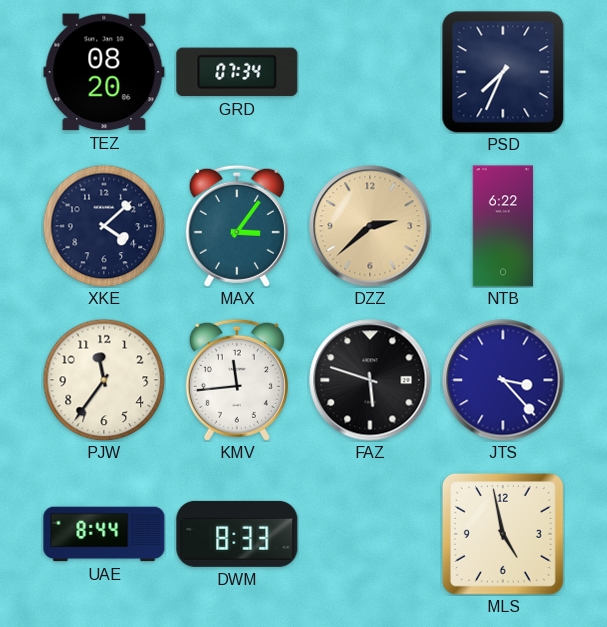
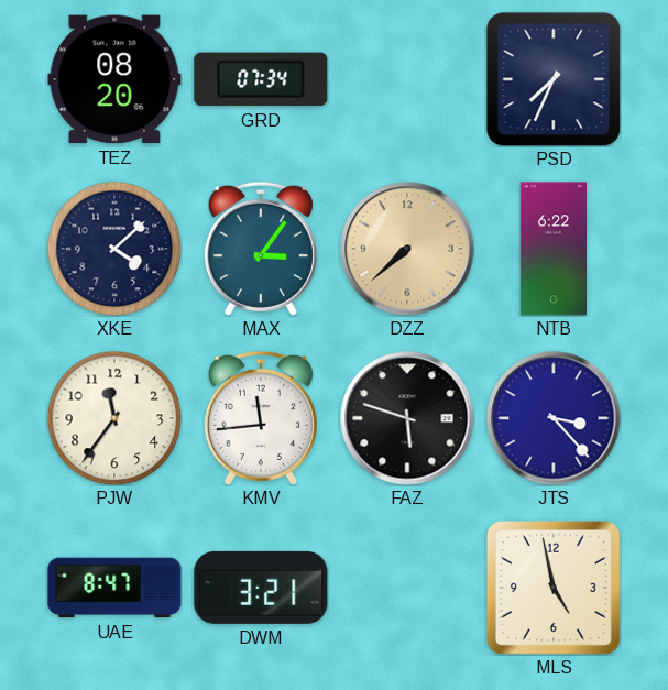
DZZ: 2:38 -> 7:38 (407, 249)
UAE: 8:44 -> 8:47 (114, 588)
DWM: 8:33 -> 3:21 (261, 588)
